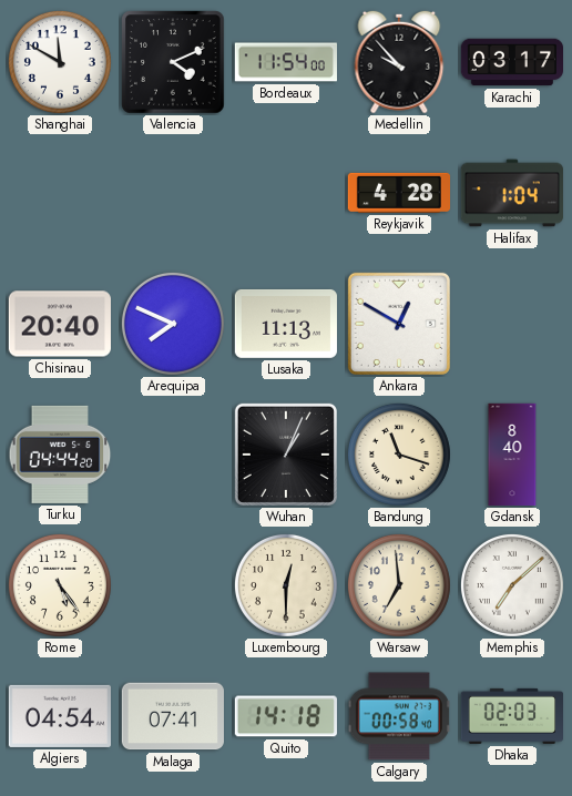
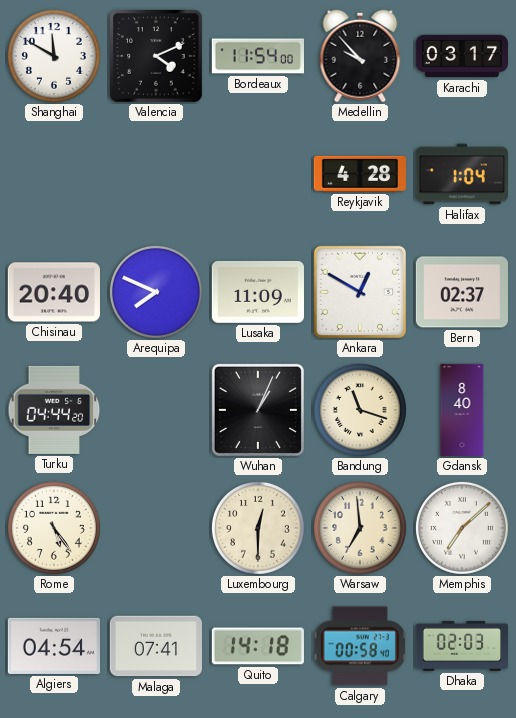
Lusaka: 11:13 -> 11:09 (258, 292)
Bern: none -> 02:37 (462, 292)
